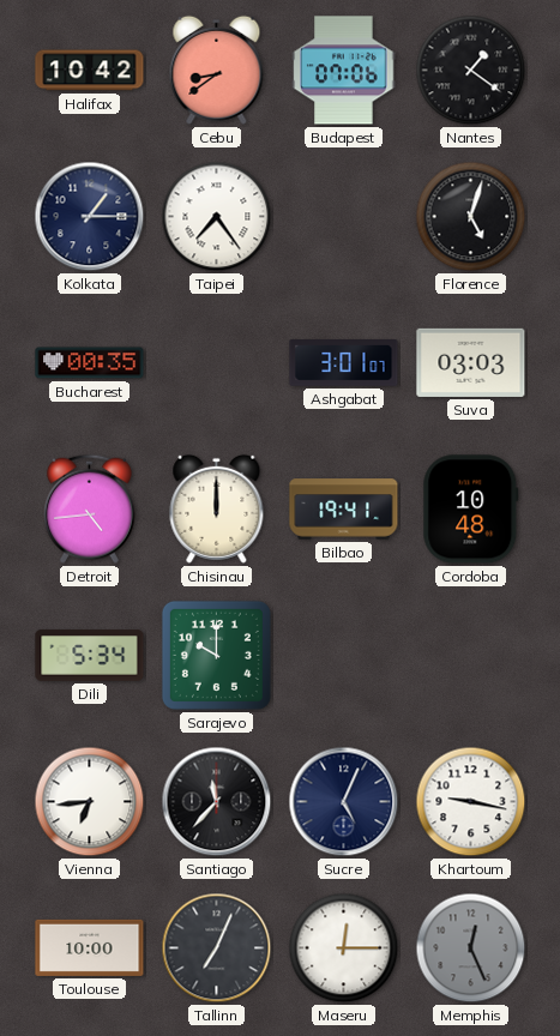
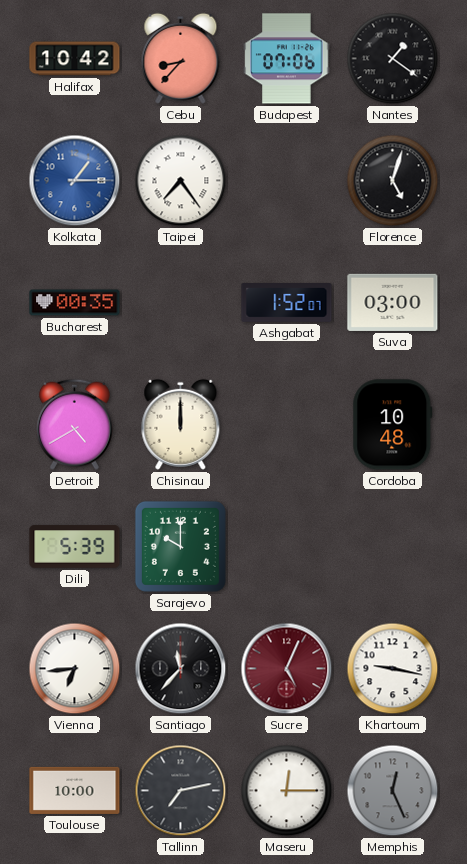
Cebu: 8:39 -> 8:37 (181, 58)
Kolkata dial: navy -> blue (75, 181)
Ashgabat: 3:01 -> 1:52 (287, 303)
Suva: 03:03 -> 03:00 (393, 302)
Detroit: 4:44 -> 4:40 (74, 424)
Bilbao: 19:41 -> none (344, 510)
Dili: 5:34 -> 5:39 (75, 547)
Sucre dial: navy -> burgundy (287, 669)
Tallinn: 7:04 -> 7:13 (181, 791)
